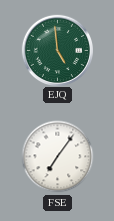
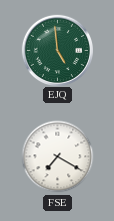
FSE: 7:06 -> 7:20 (58, 157)
